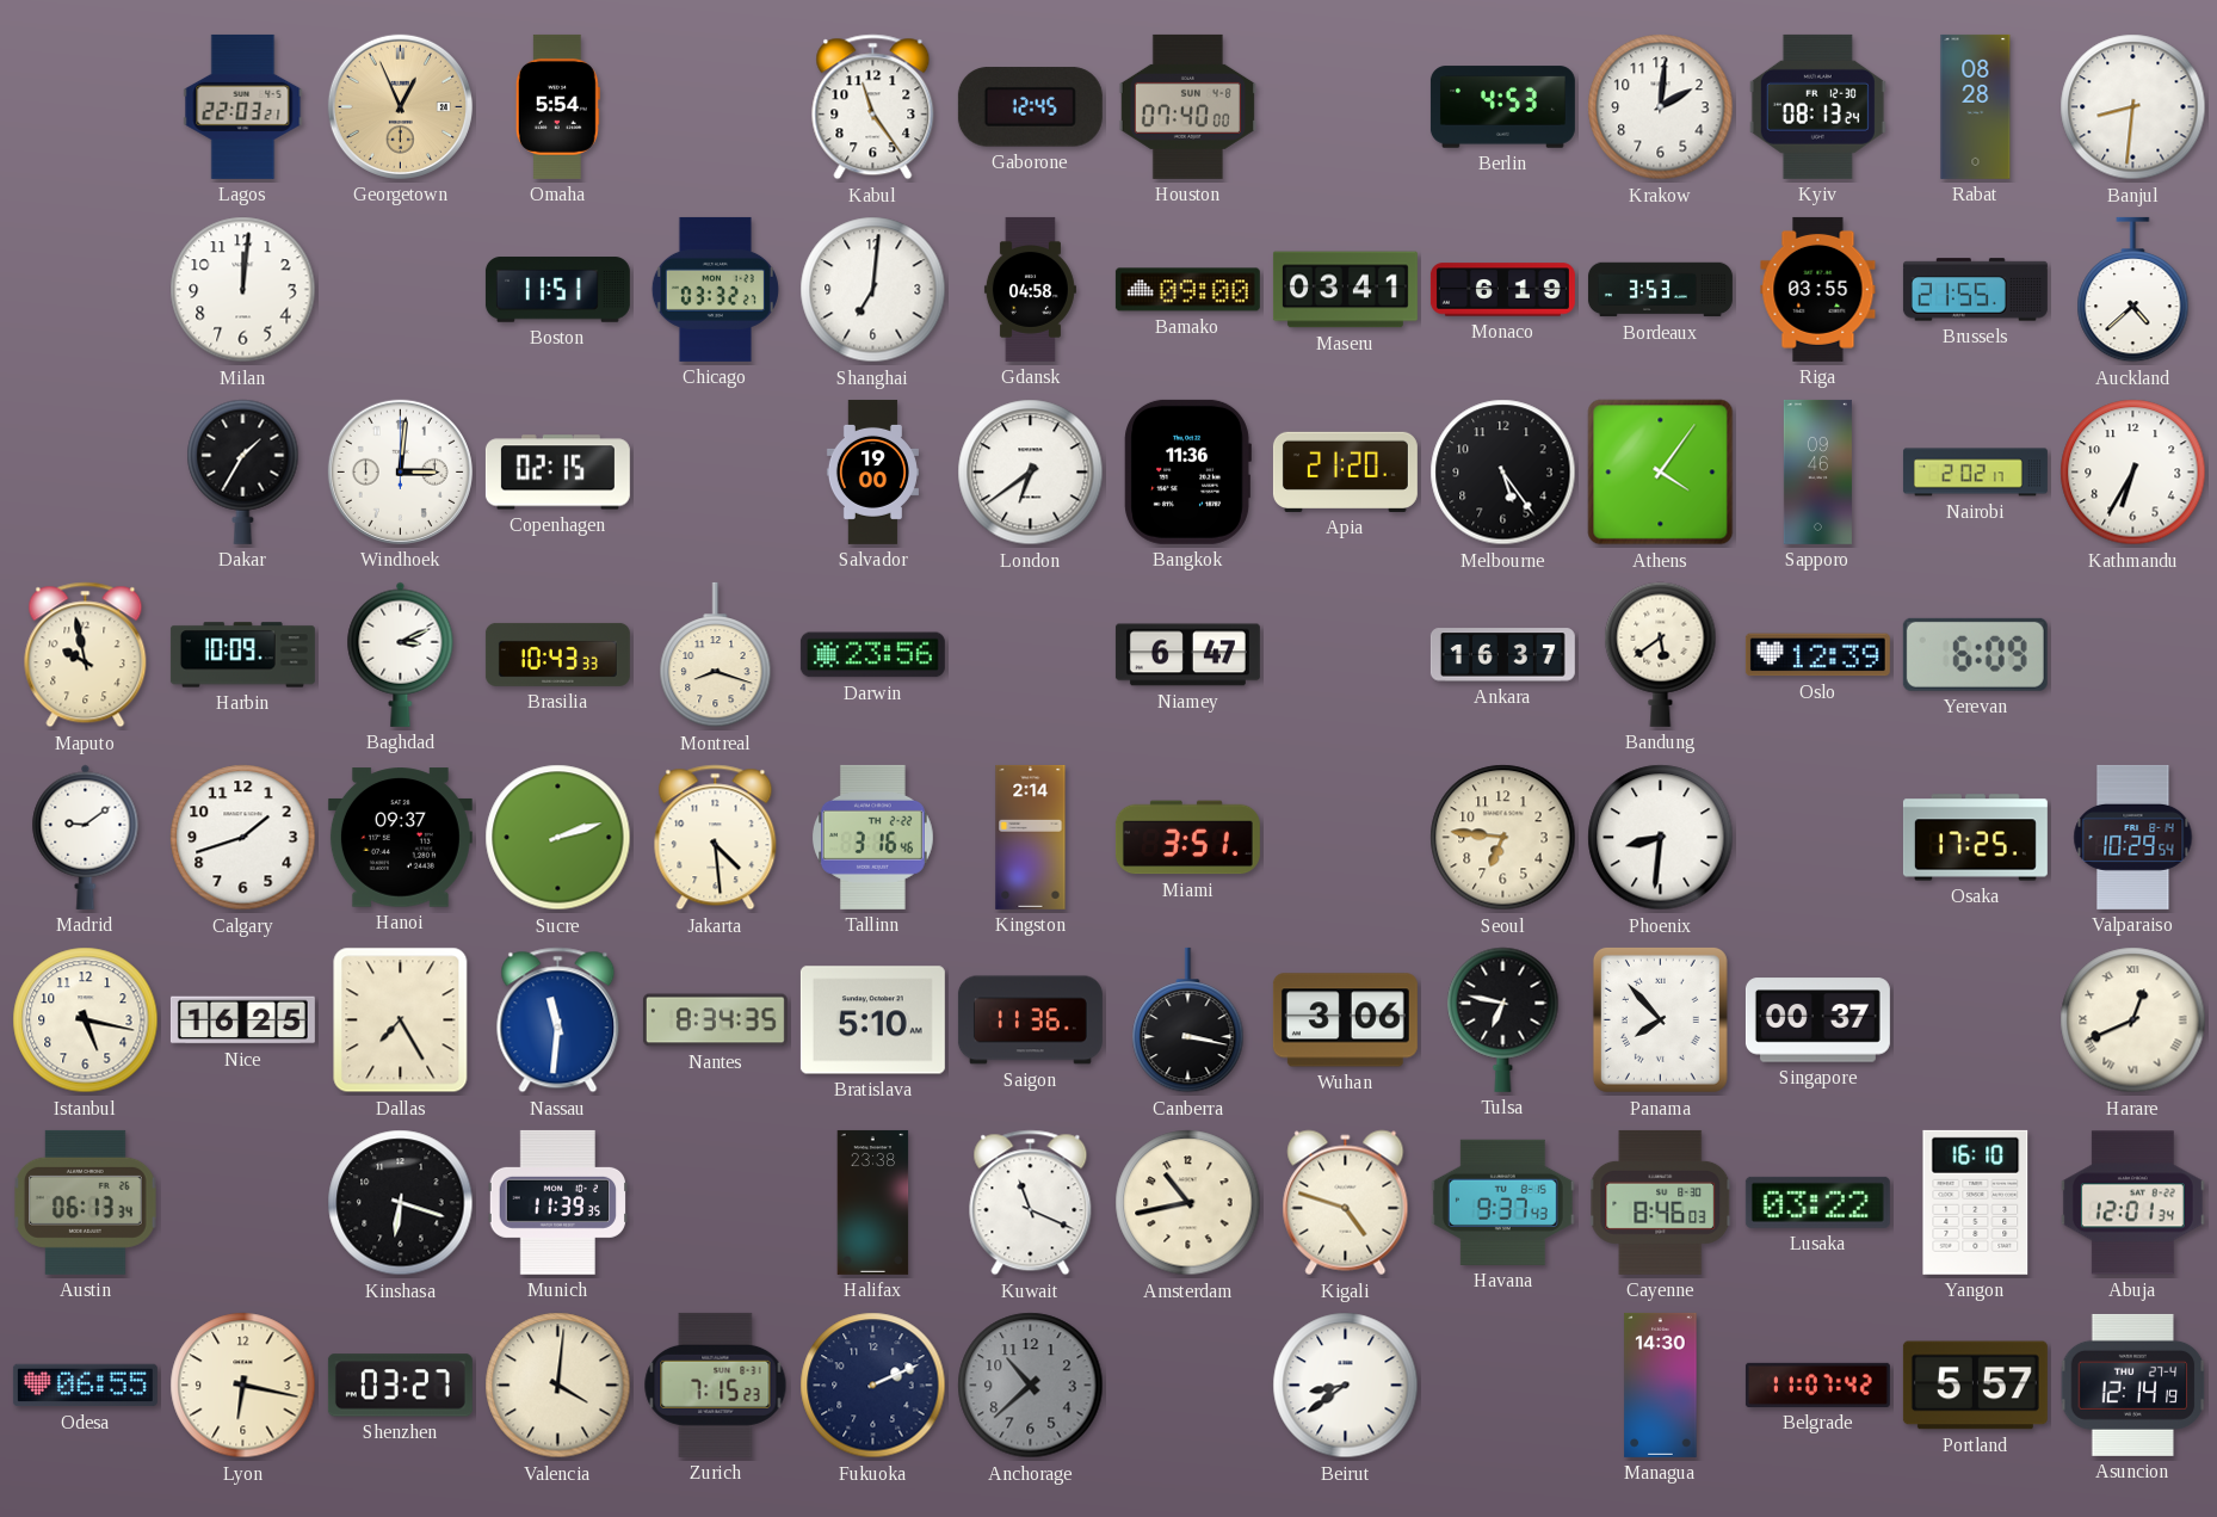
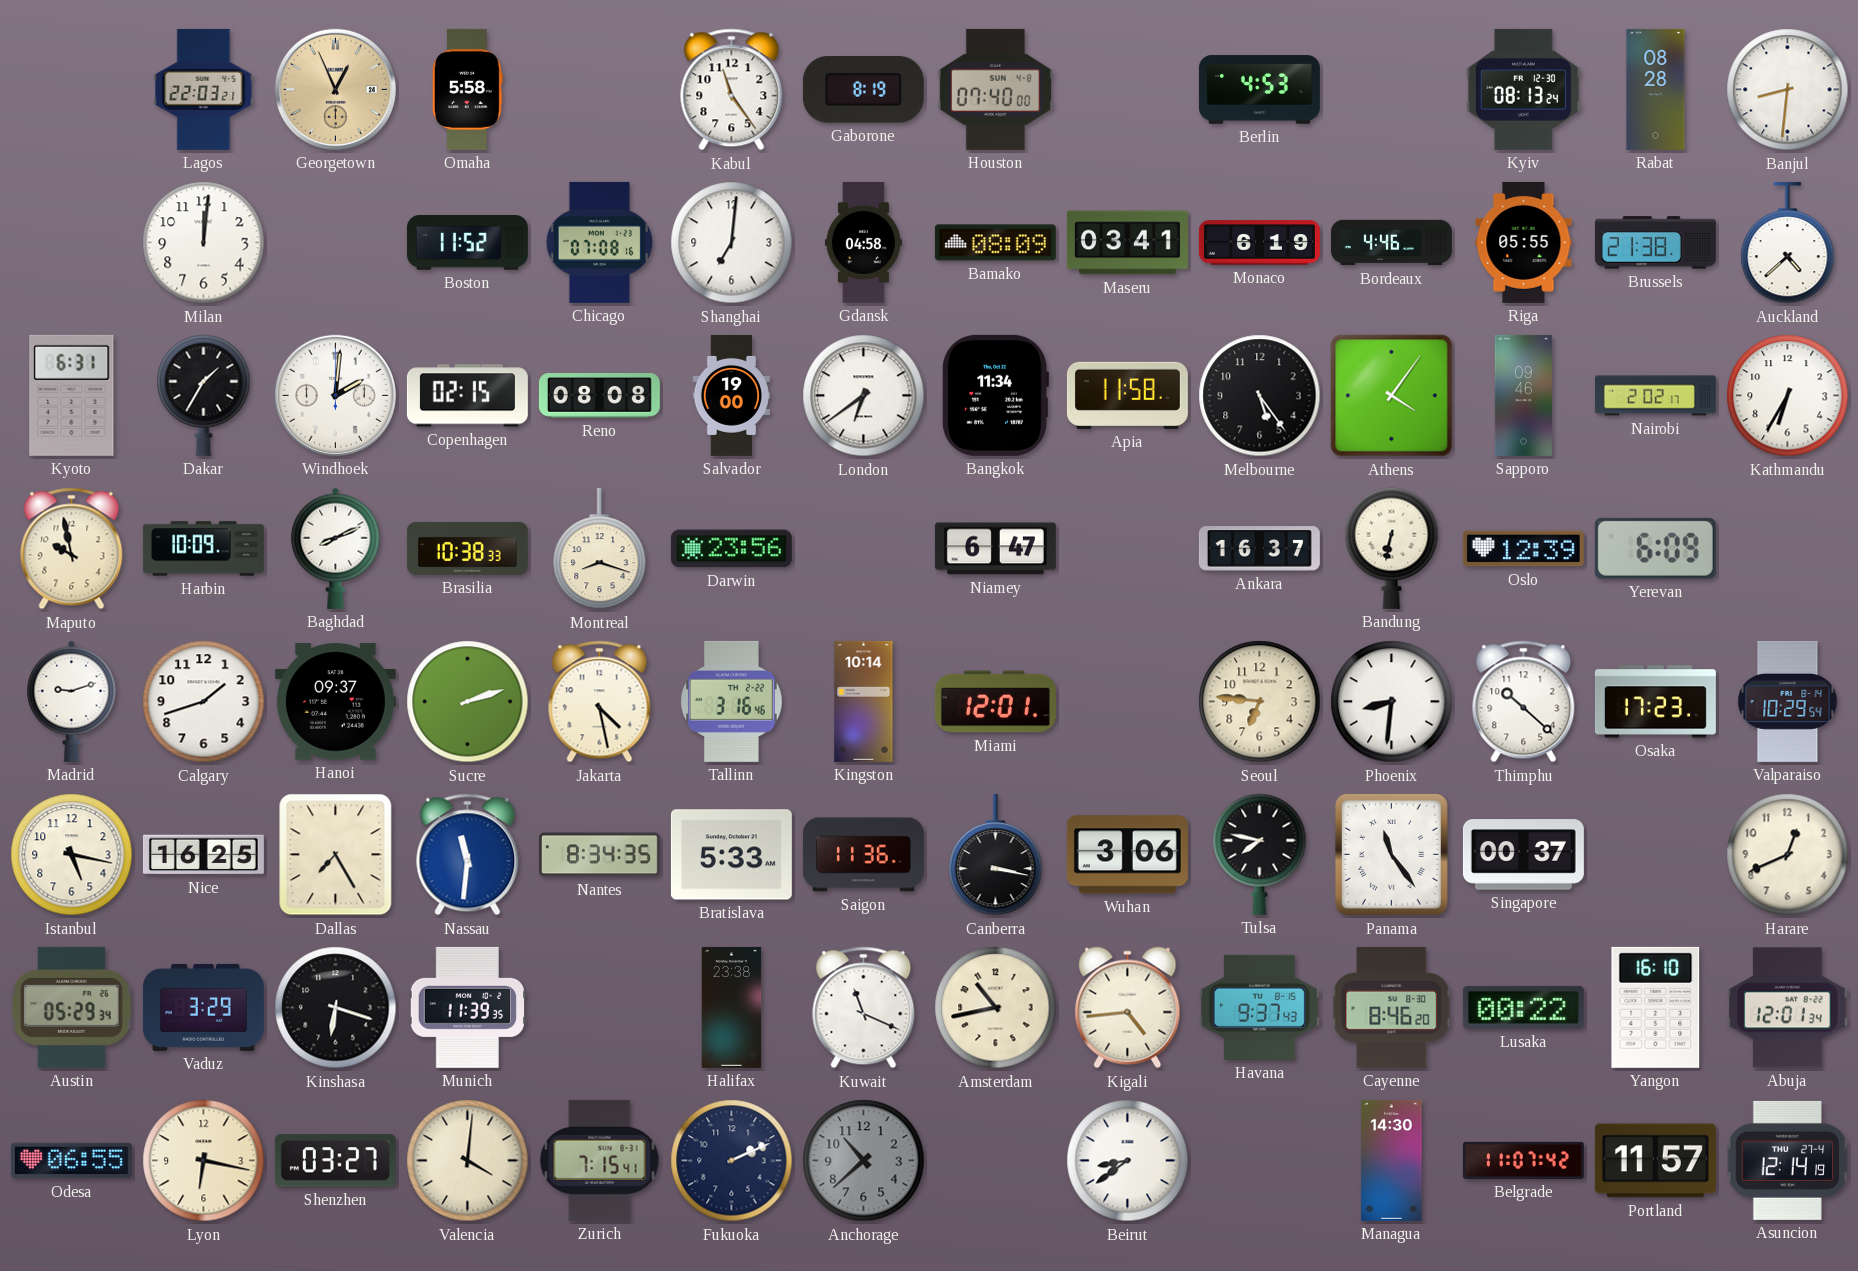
Omaha: 5:54 -> 5:58 (467, 89)
Gaborone: 12:45 -> 8:19 (863, 90)
Krakow: 2:01 -> none (1661, 107)
Boston: 11:51 -> 11:52 (467, 243)
Chicago: 03:32 -> 07:08 (599, 242)
Bamako: 09:00 -> 08:09 (995, 243)
Bordeaux: 3:53 -> 4:46 (1391, 243)
Riga: 03:55 -> 05:55 (1524, 242)
Brussels: 21:55 -> 21:38 (1655, 243)
Kyoto: none -> 6:31 (72, 395)
Windhoek: 3:01 -> 2:01 (335, 395)
Reno: none -> 08:08 (599, 396)
Bangkok: 11:36 -> 11:34 (995, 395)
Apia: 21:20 -> 11:58 (1127, 395)
Baghdad: 3:11 -> 8:11 (336, 548)
Brasilia: 10:43 -> 10:38 (467, 548)
Bandung: 5:39 -> 6:32 (1392, 548)
Madrid: 9:09 -> 9:12 (72, 701)
Jakarta: 4:29 -> 4:28 (600, 702)
Kingston: 2:14 -> 10:14 (864, 701)
Miami: 3:51 -> 12:01 (995, 702)
Thimphu: none -> 10:22 (1524, 702)
Osaka: 17:25 -> 17:23 (1655, 702)
Bratislava: 5:10 -> 5:33 (731, 855)
Tulsa: 6:47 -> 7:47 (1260, 854)
Panama: 7:53 -> 11:24 (1391, 854)
Harare numerals: Roman -> Arabic (1788, 855)
Austin: 06:13 -> 05:29 (72, 1007)
Vaduz: none -> 3:29 (203, 1007)
Kigali: 4:48 -> 4:44 (1128, 1008)
Cayenne: 8:46:03 -> 8:46:20 (1392, 1007)
Lusaka: 03:22 -> 00:22 (1523, 1007)
Zurich: 7:15:23 -> 7:15:41 (600, 1160)
Portland: 5:57 -> 11:57 (1655, 1161)
